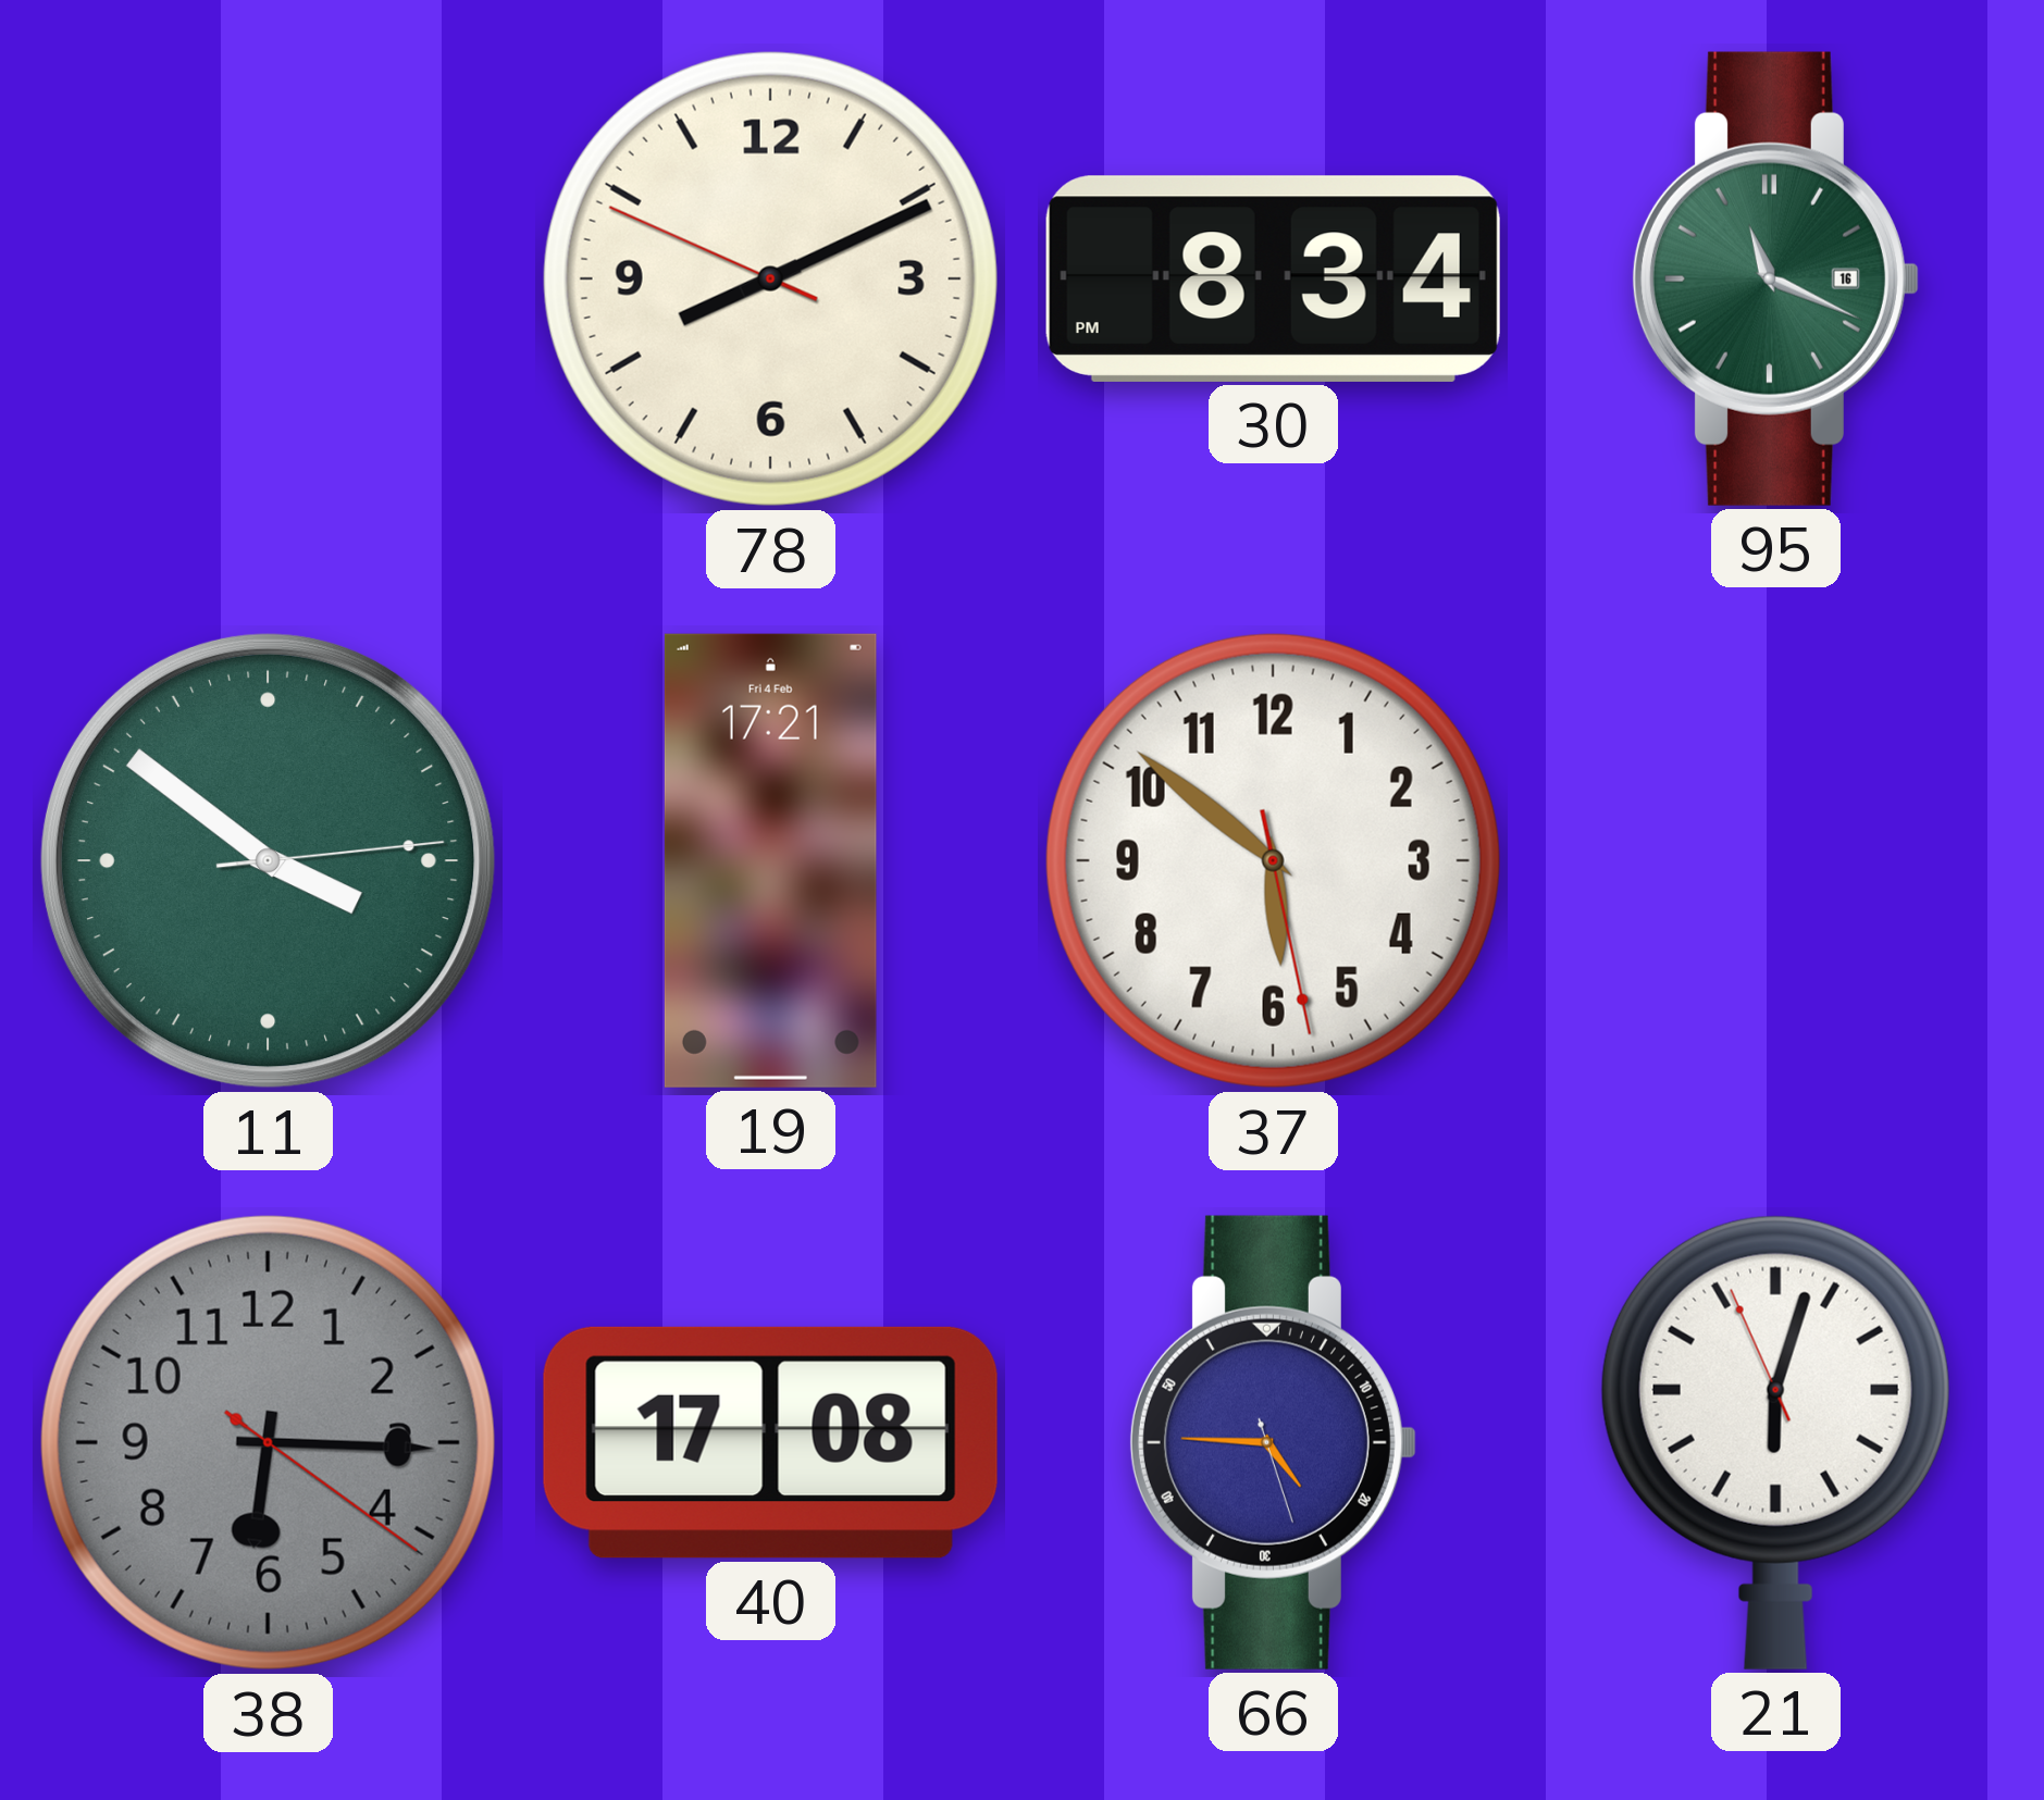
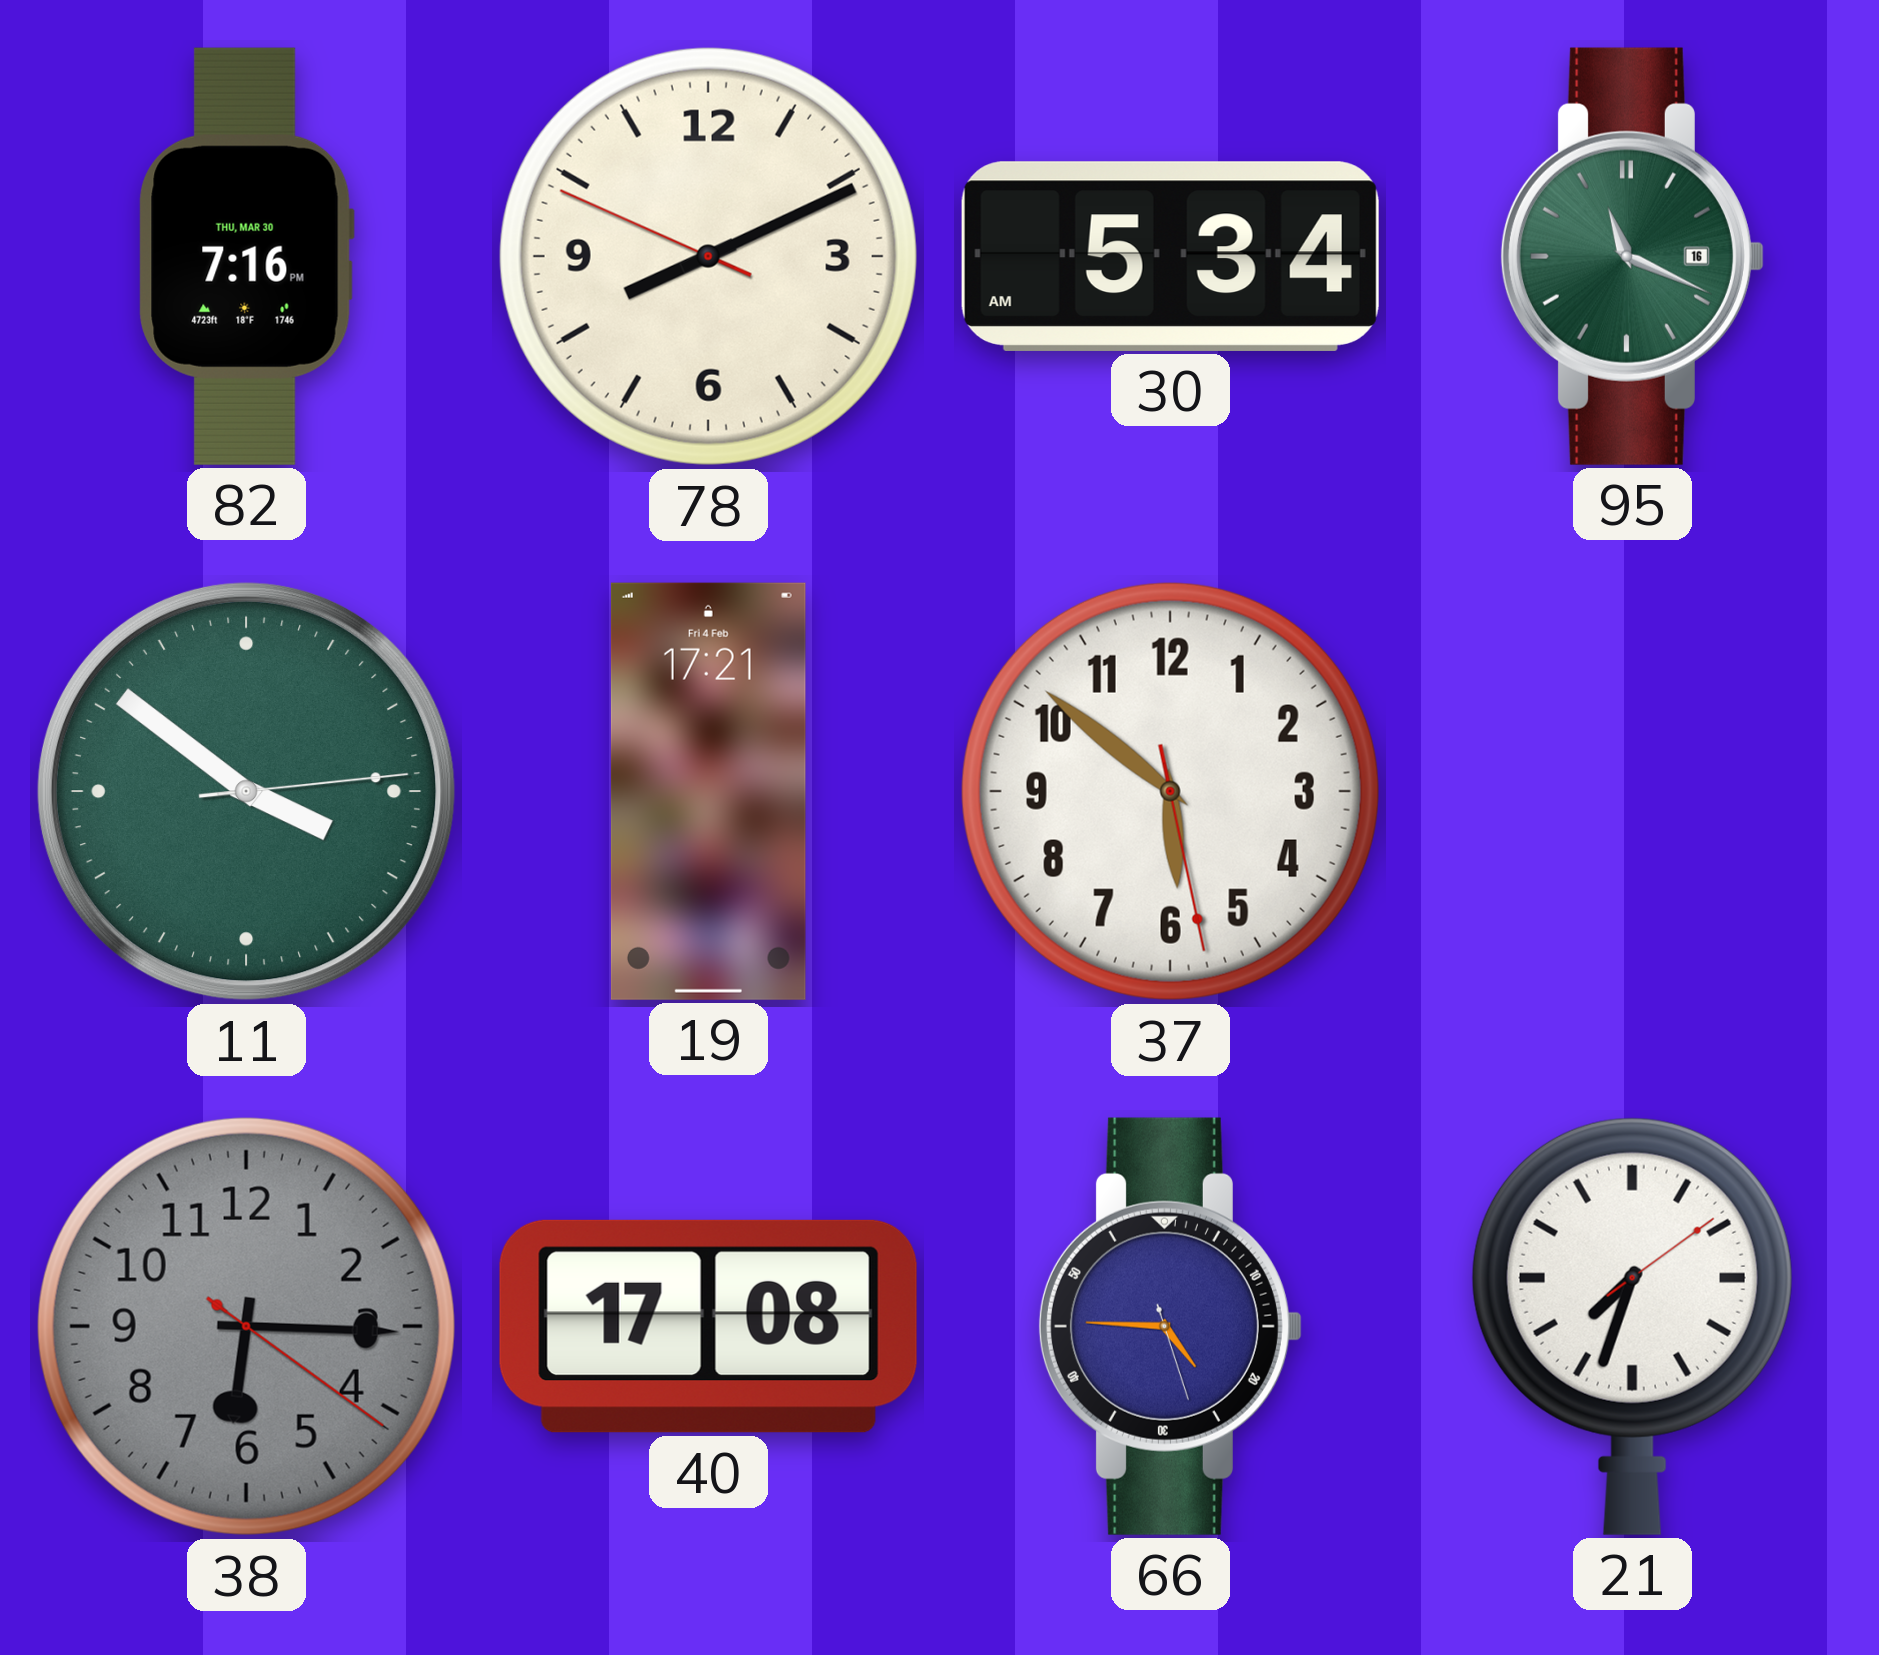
82: none -> 7:16 (246, 256)
30: 8:34 -> 5:34 (1170, 256)
21: 6:02 -> 7:33 (1632, 1326)
